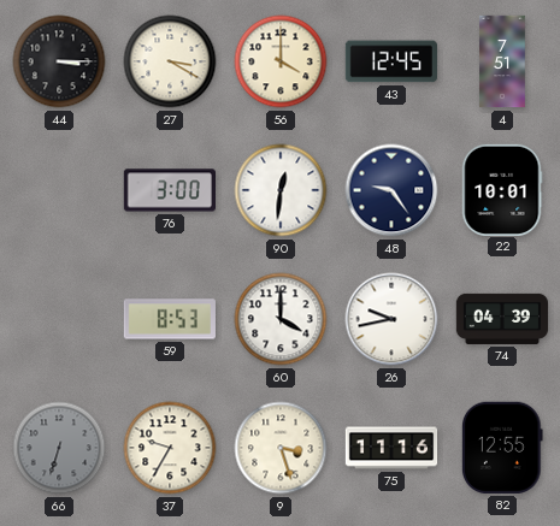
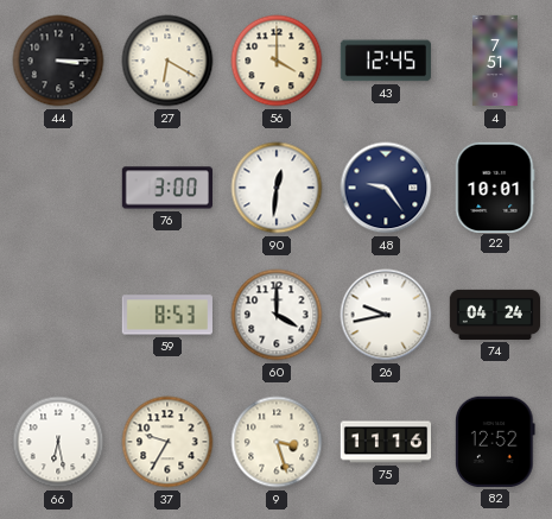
27: 3:20 -> 6:20 (167, 61)
74: 04:39 -> 04:24 (495, 315)
66: 6:33 -> 6:28 (58, 442)
66 dial: grey -> white (58, 442)
82: 12:55 -> 12:52 (495, 442)
